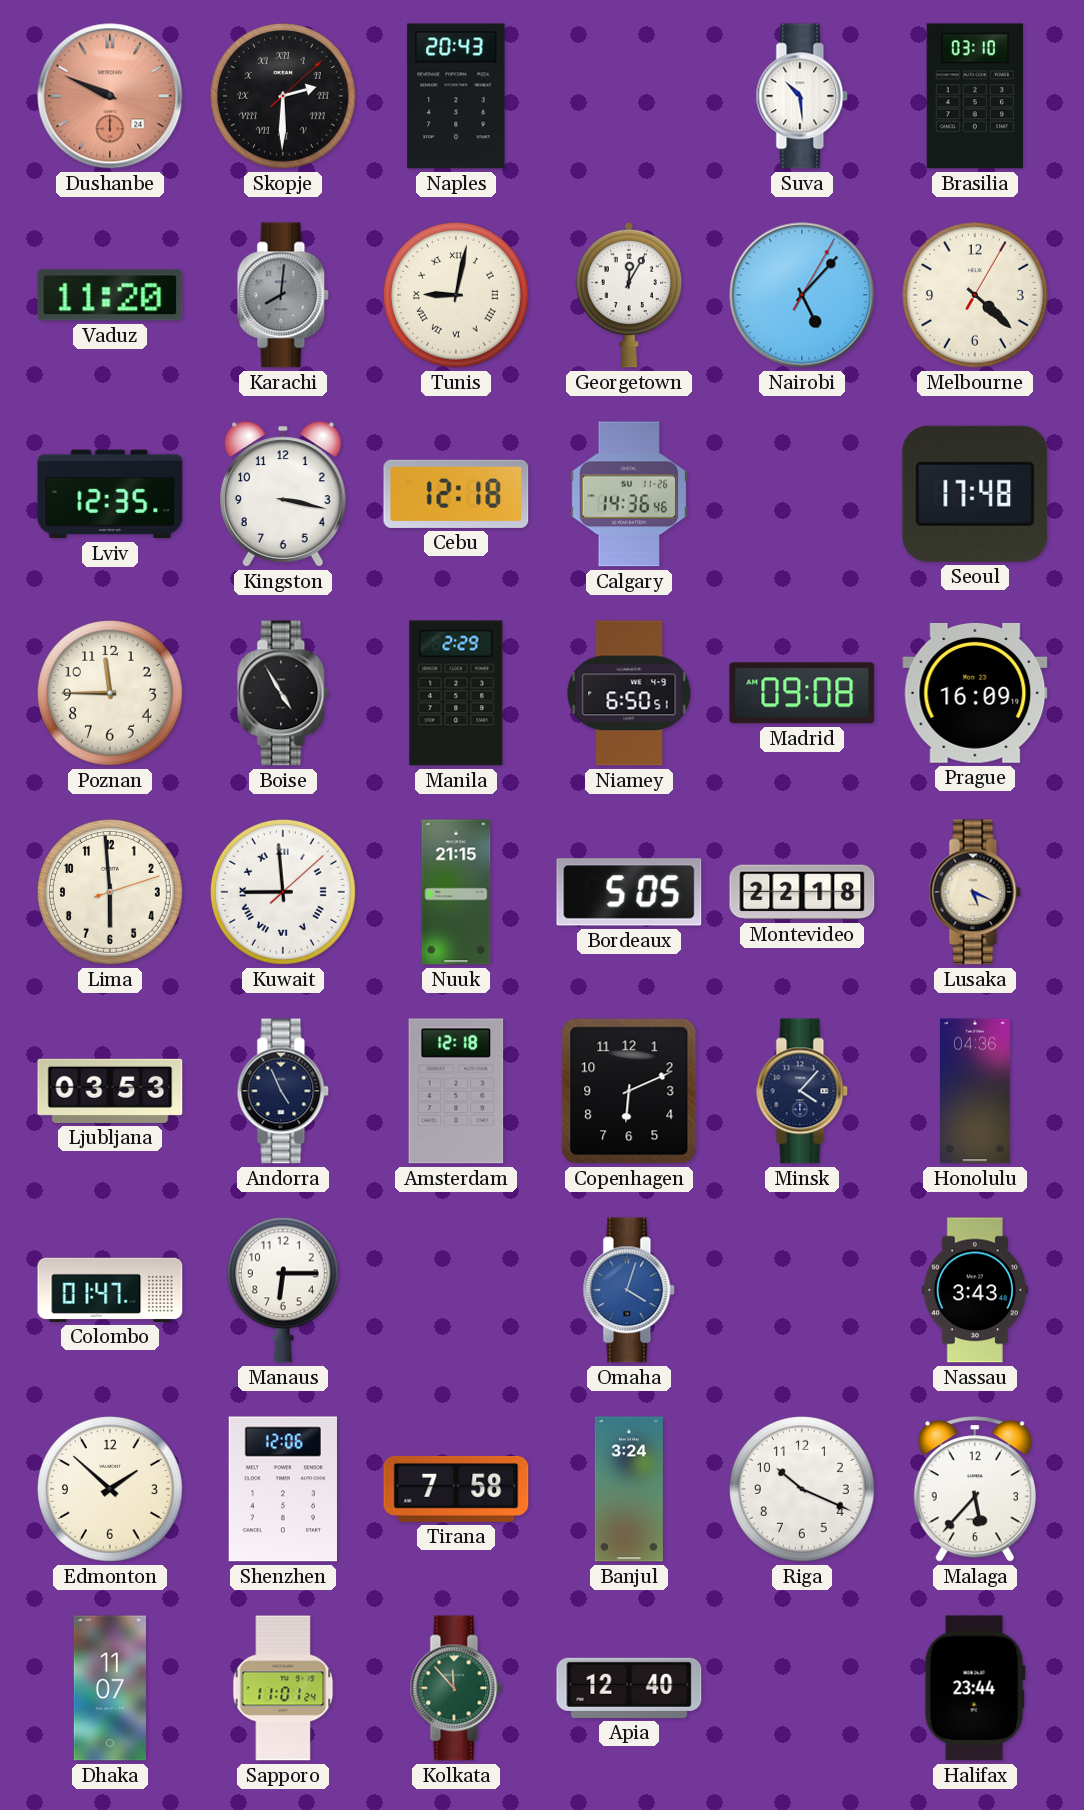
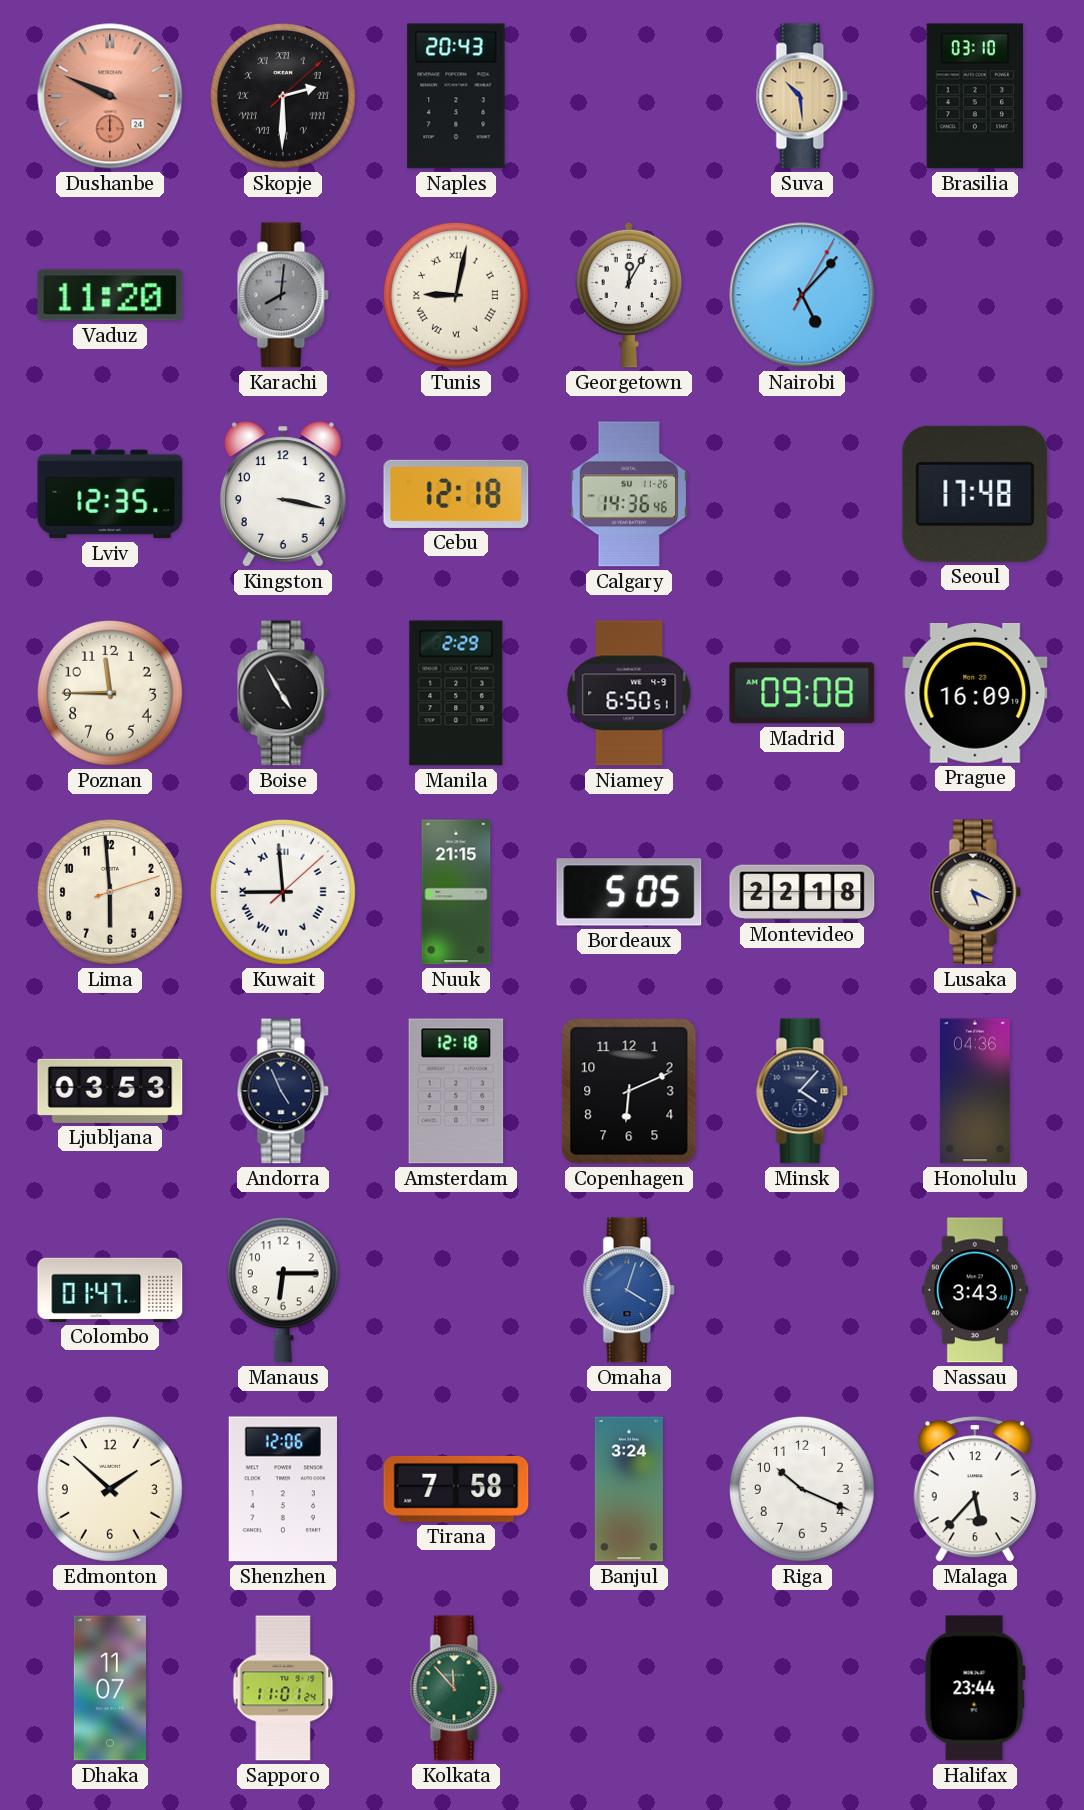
Suva dial: white -> champagne (802, 96)
Melbourne: 4:22 -> none (975, 295)
Apia: 12:40 -> none (629, 1688)
